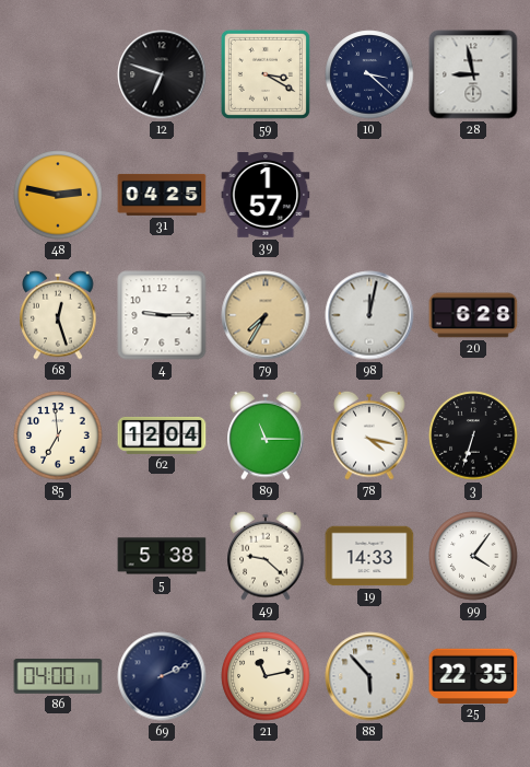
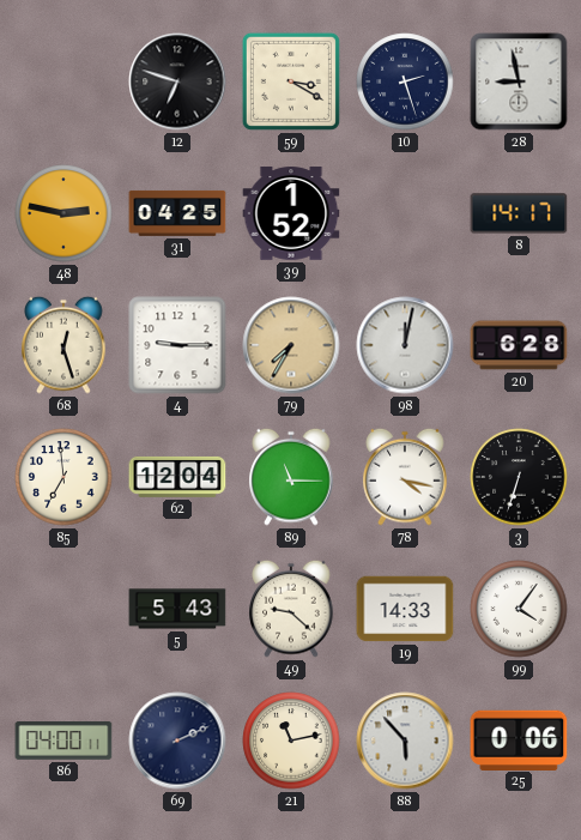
10: 3:22 -> 2:27 (405, 81)
39: 1:57 -> 1:52 (291, 213)
8: none -> 14:17 (519, 213)
5: 5:38 -> 5:43 (177, 609)
25: 22:35 -> 0:06 (519, 739)
